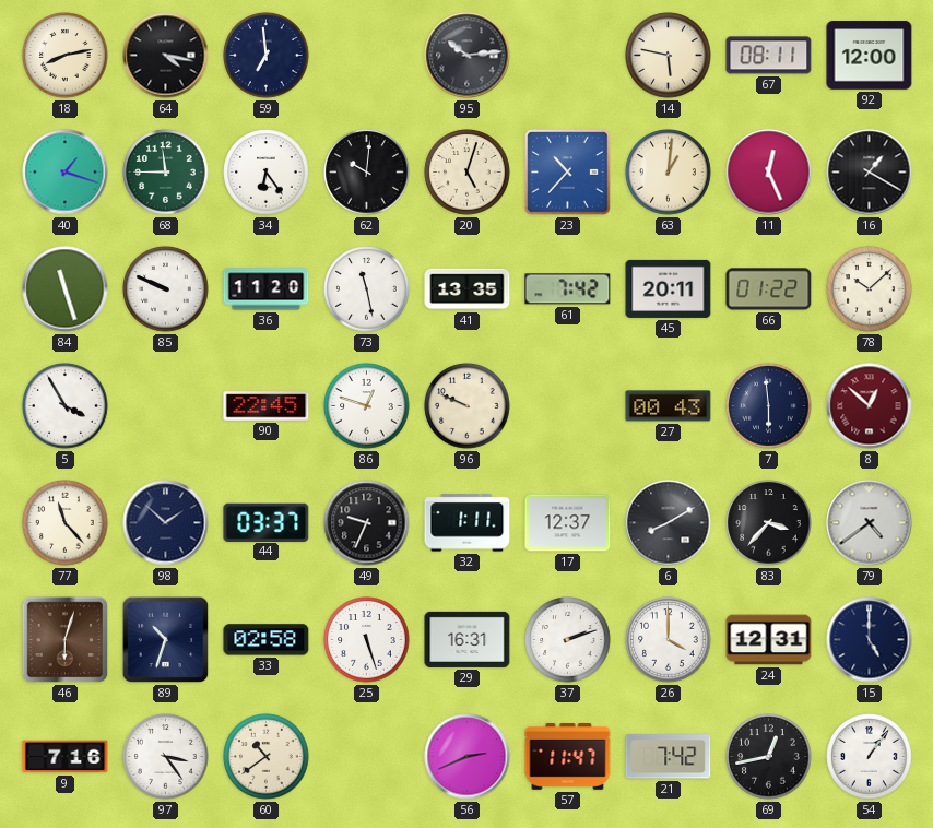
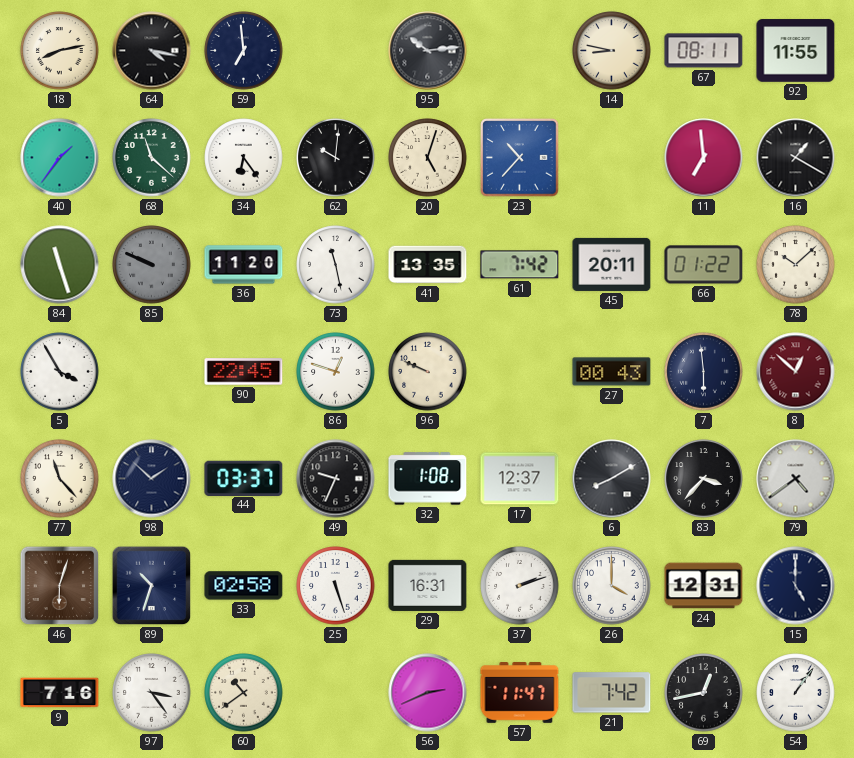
14: 5:47 -> 8:47 (612, 51)
92: 12:00 -> 11:55 (796, 51)
40: 1:18 -> 1:36 (60, 158)
68: 11:45 -> 11:22 (152, 158)
63: 1:01 -> none (669, 173)
11: 12:26 -> 6:59 (704, 158)
85 dial: white -> grey (152, 265)
32: 1:11 -> 1:08 (428, 479)
